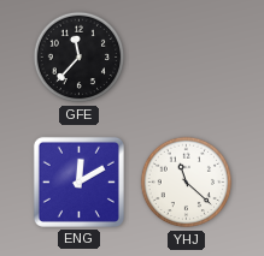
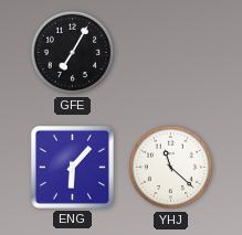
GFE: 11:37 -> 7:05 (73, 53)
ENG: 12:10 -> 6:07 (72, 167)
